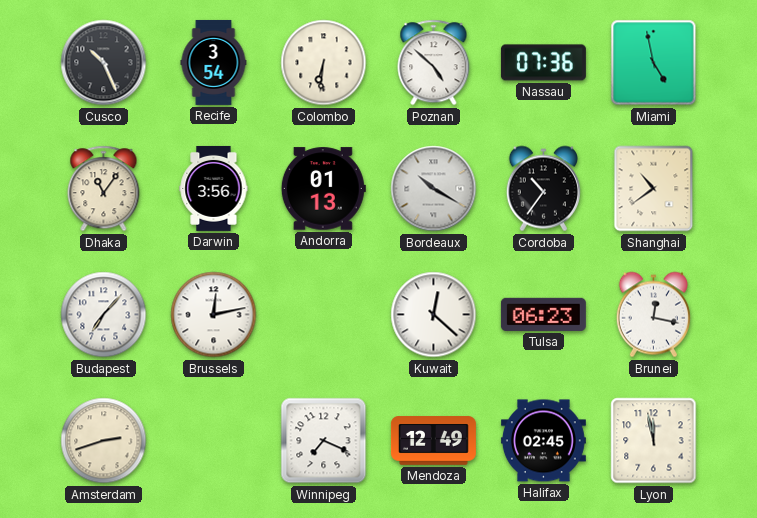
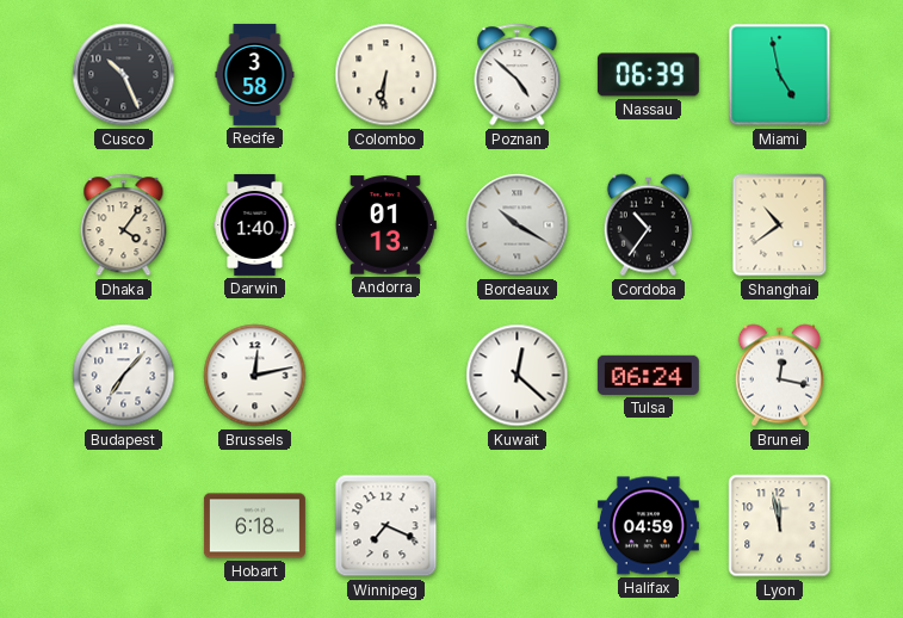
Recife: 3:54 -> 3:58 (255, 74)
Nassau: 07:36 -> 06:39 (648, 75)
Dhaka: 11:06 -> 4:06 (124, 225)
Darwin: 3:56 -> 1:40 (255, 224)
Tulsa: 06:23 -> 06:24 (648, 375)
Amsterdam: 2:42 -> none (104, 441)
Hobart: none -> 6:18 (254, 526)
Mendoza: 12:49 -> none (433, 441)
Halifax: 02:45 -> 04:59 (648, 526)
